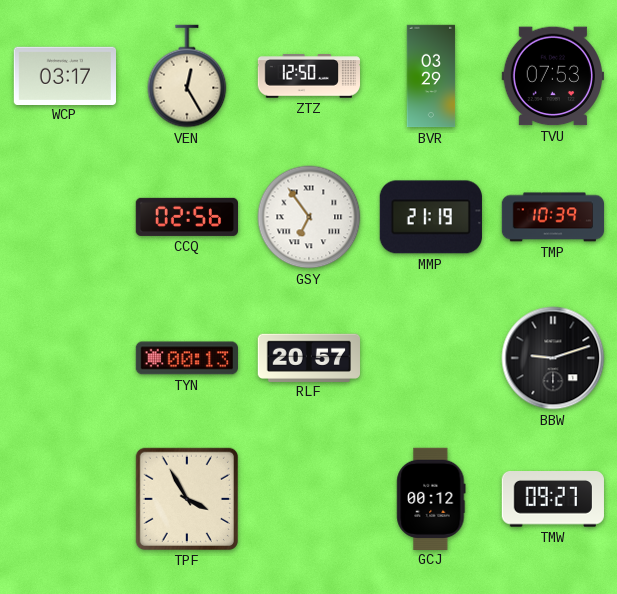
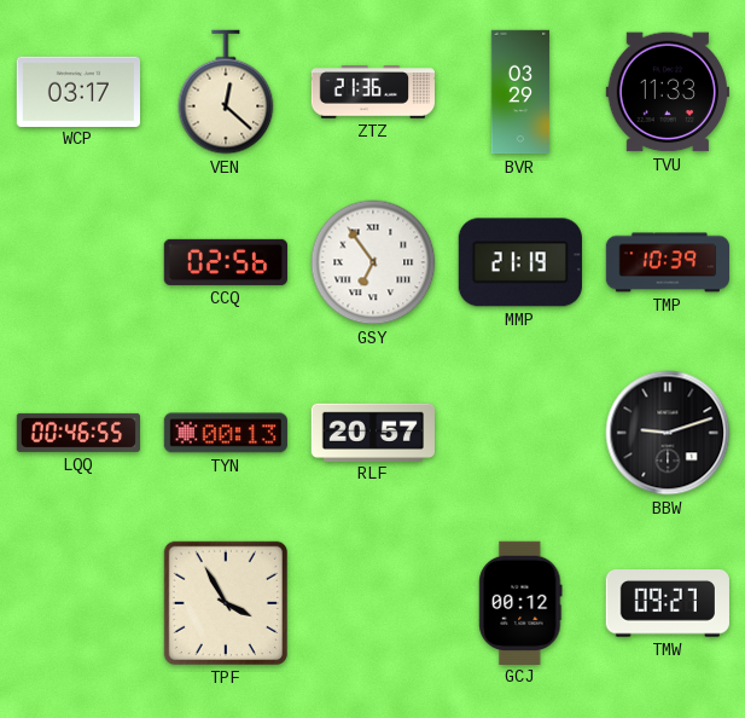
VEN: 12:25 -> 12:22 (226, 92)
ZTZ: 12:50 -> 21:36 (372, 92)
TVU: 07:53 -> 11:33 (667, 92)
LQQ: none -> 00:46 (77, 433)
